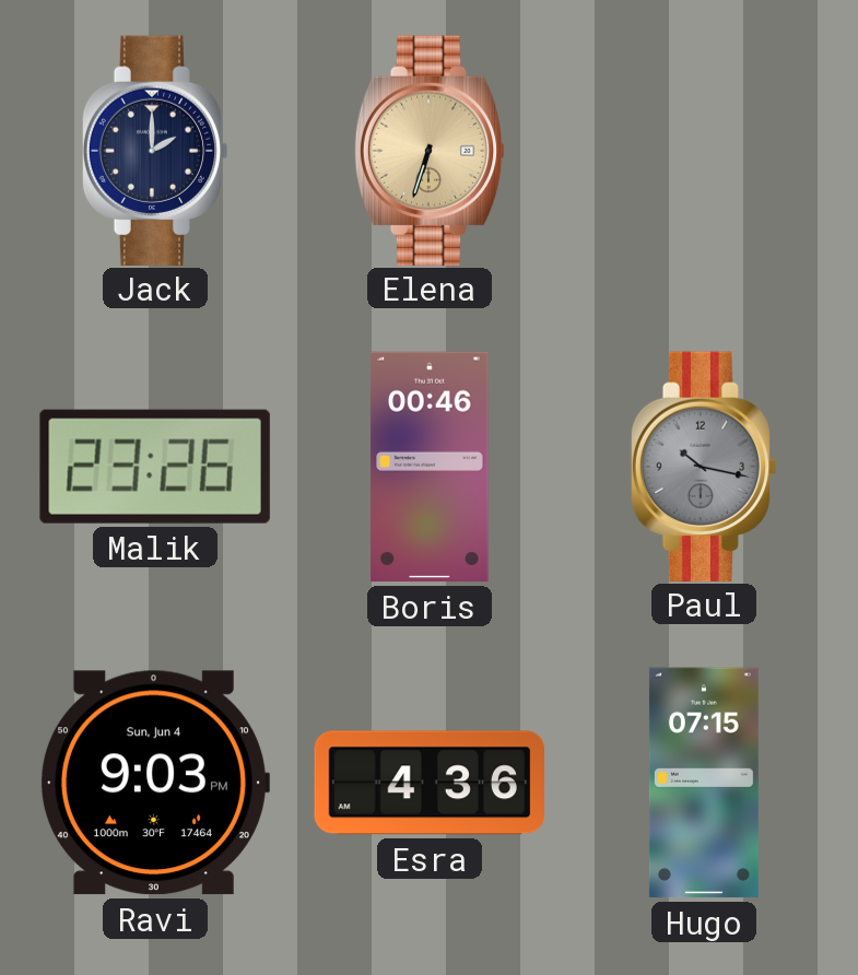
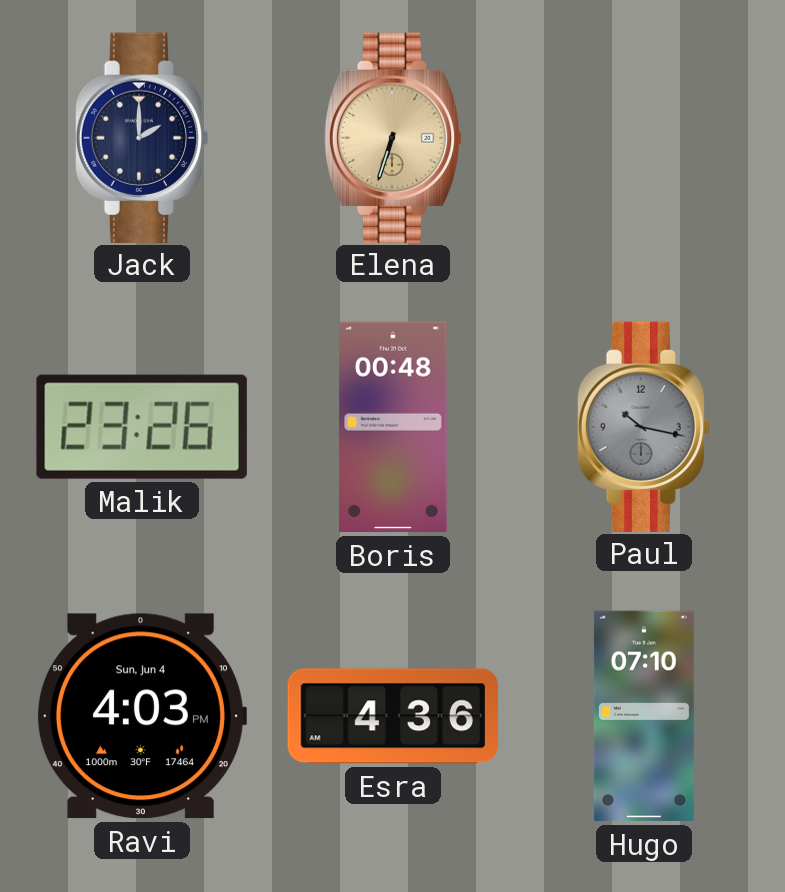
Boris: 00:46 -> 00:48 (393, 427)
Ravi: 9:03 -> 4:03 (141, 716)
Hugo: 07:15 -> 07:10 (644, 716)
